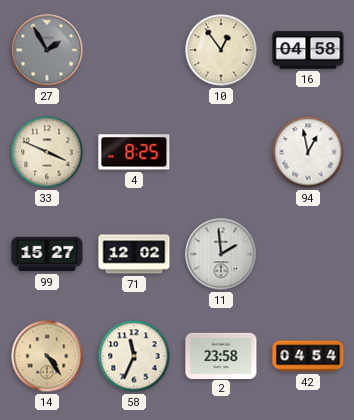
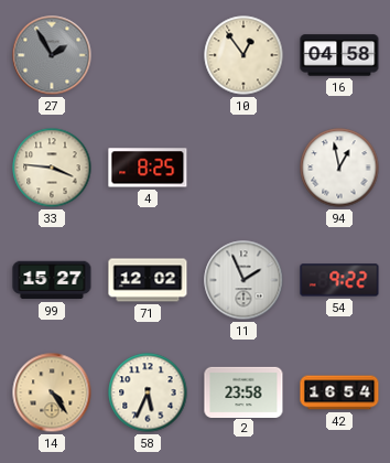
33: 3:49 -> 3:46 (52, 168)
11: 1:59 -> 1:56 (243, 280)
54: none -> 9:22 (339, 280)
58: 11:34 -> 5:34 (148, 392)
42: 04:54 -> 16:54 (339, 392)
